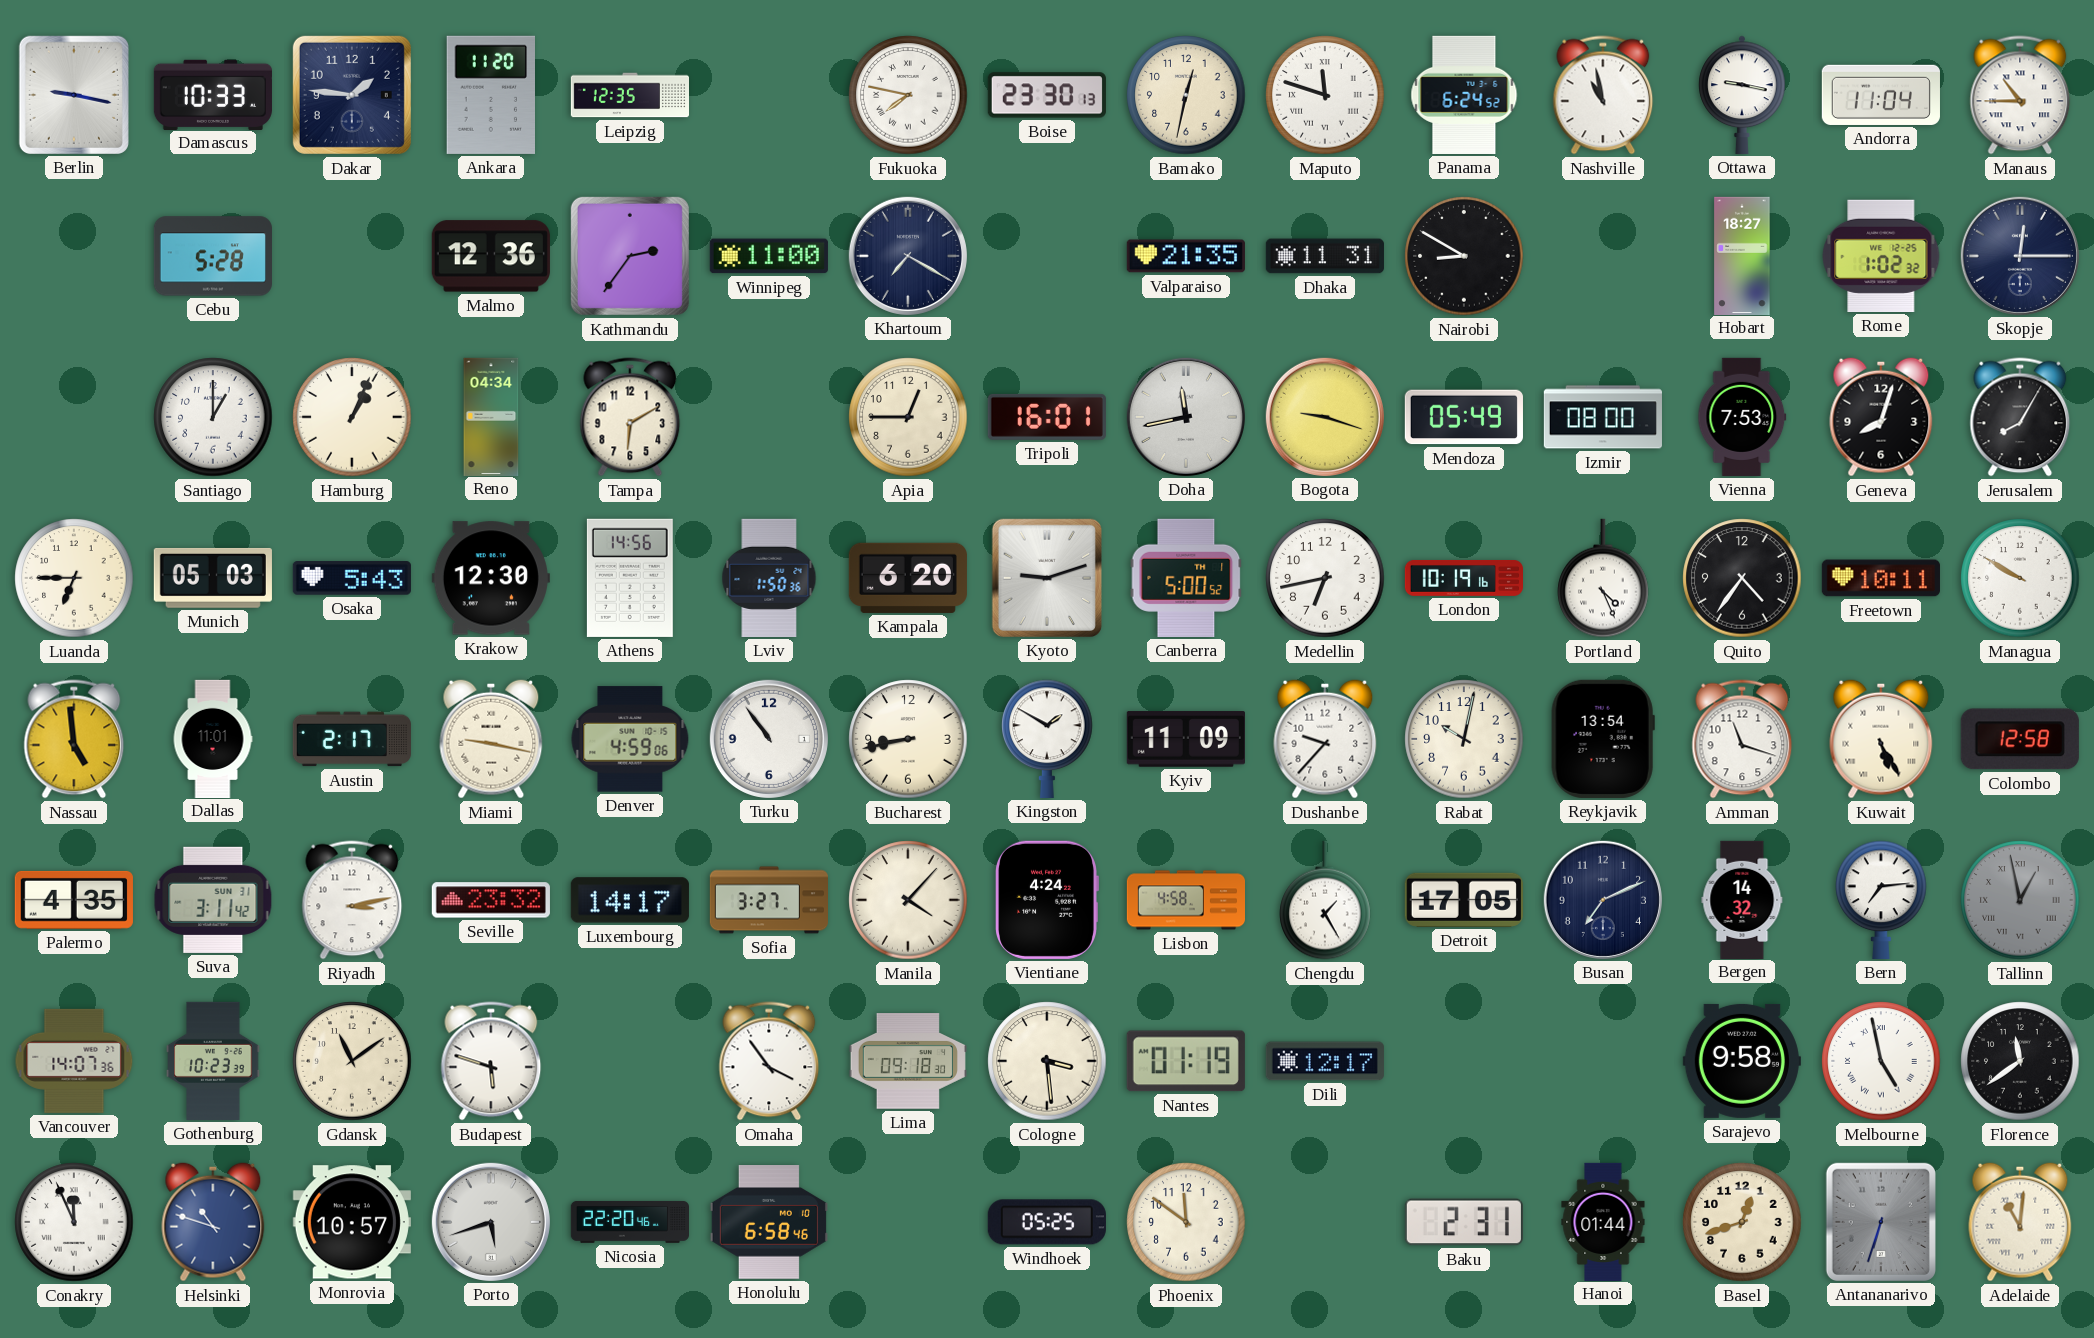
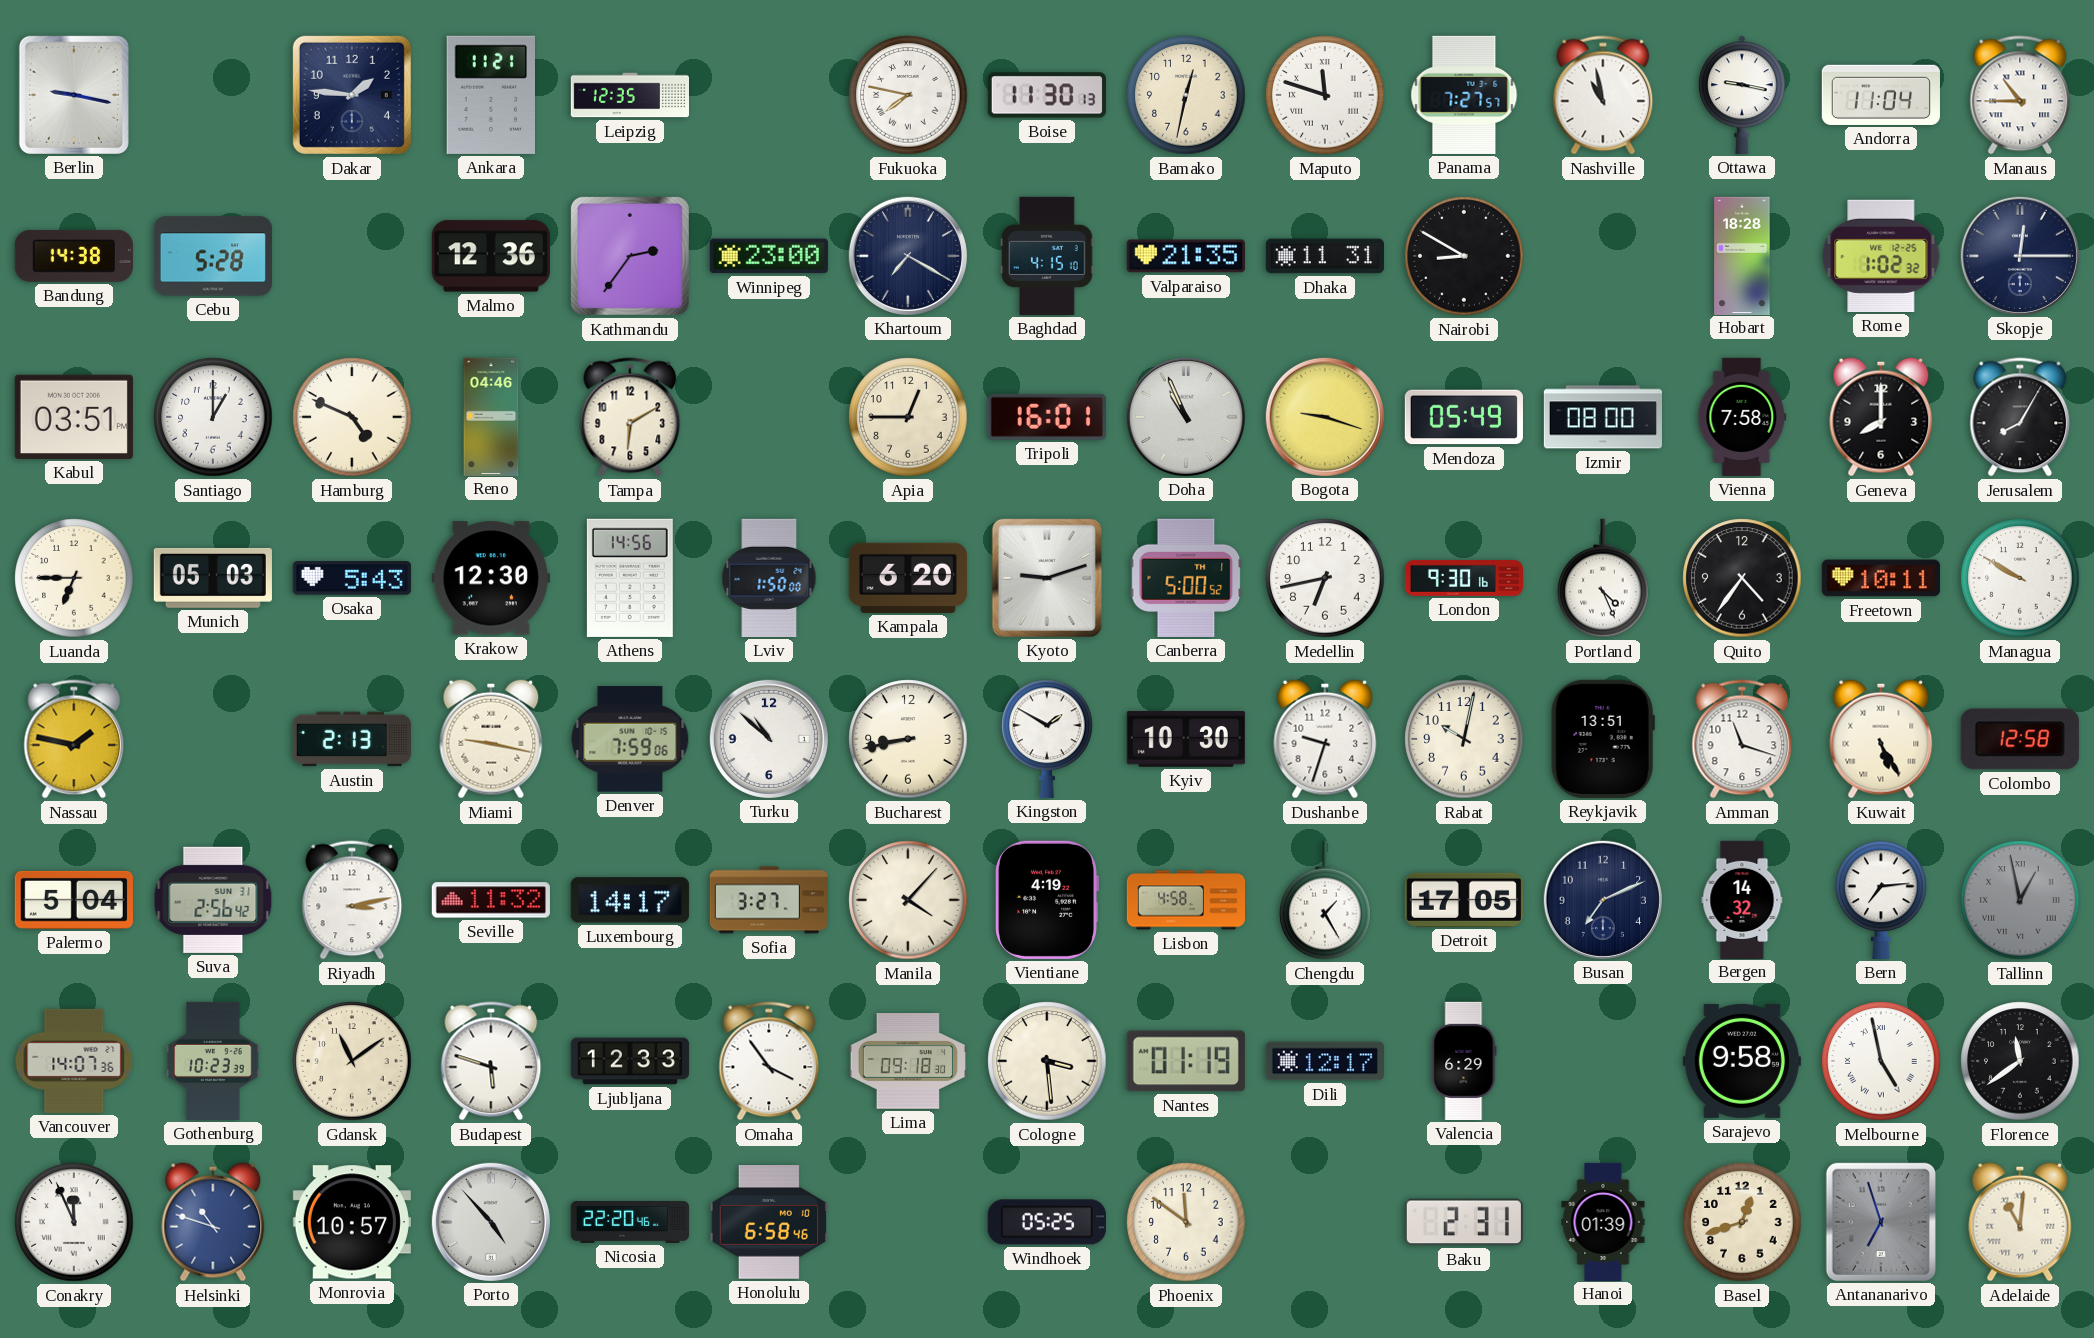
Damascus: 10:33 -> none (213, 94)
Ankara: 11:20 -> 11:21 (490, 95)
Boise: 23:30 -> 11:30 (1047, 95)
Panama: 6:24 -> 7:27 (1464, 95)
Bandung: none -> 14:38 (74, 256)
Winnipeg: 11:00 -> 23:00 (769, 256)
Baghdad: none -> 4:15 (1047, 256)
Hobart: 18:27 -> 18:28 (1742, 255)
Kabul: none -> 03:51 (74, 417)
Hamburg: 1:04 -> 4:49 (352, 417)
Reno: 04:34 -> 04:46 (491, 416)
Doha: 11:43 -> 10:56 (1186, 417)
Vienna: 7:53 -> 7:58 (1742, 417)
Geneva: 8:03 -> 8:00 (1881, 417)
Lviv: 1:50:36 -> 1:50:00 (769, 578)
London: 10:19 -> 9:30 (1463, 578)
Nassau: 4:59 -> 1:47 (74, 739)
Dallas: 11:01 -> none (213, 738)
Austin: 2:17 -> 2:13 (352, 739)
Denver: 4:59 -> 7:59 (630, 739)
Turku: 10:54 -> 10:52 (769, 739)
Kyiv: 11:09 -> 10:30 (1186, 739)
Dushanbe: 9:37 -> 9:33 (1325, 739)
Reykjavik: 13:54 -> 13:51 (1603, 739)
Palermo: 4:35 -> 5:04 (74, 900)
Suva: 3:11 -> 2:56 (213, 900)
Seville: 23:32 -> 11:32 (491, 900)
Vientiane: 4:24 -> 4:19 (1047, 900)
Ljubljana: none -> 12:33 (629, 1061)
Valencia: none -> 6:29 (1464, 1061)
Porto: 5:42 -> 4:53 (491, 1222)
Hanoi: 01:44 -> 01:39 (1603, 1221)
Antananarivo: 6:33 -> 6:57 (1881, 1222)
